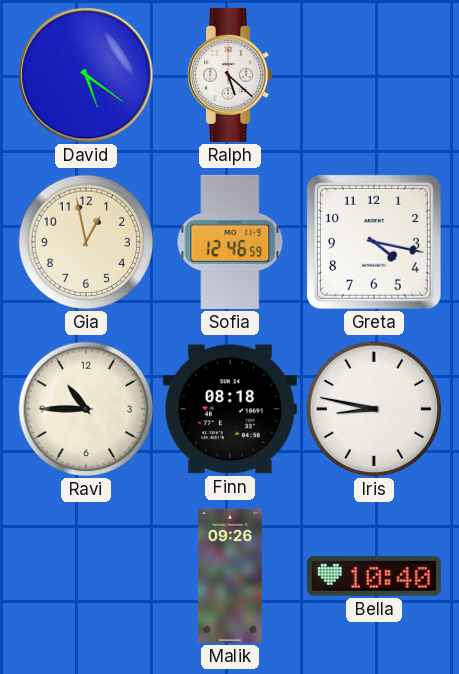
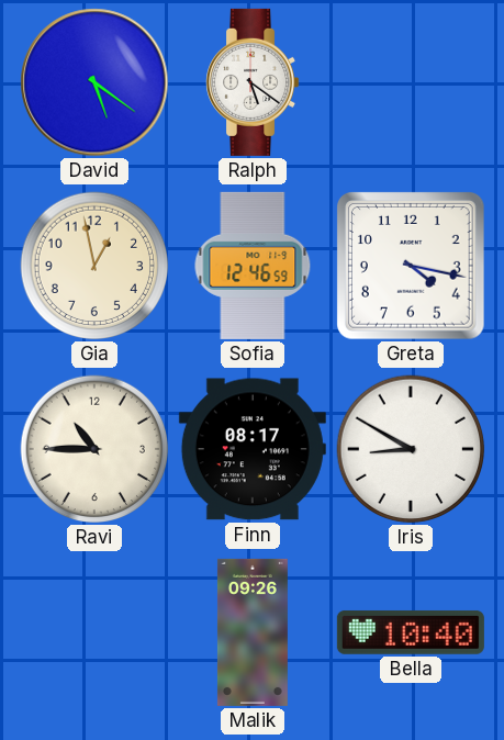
Ralph: 5:22 -> 5:21 (253, 82)
Finn: 08:18 -> 08:17 (253, 449)
Iris: 8:47 -> 8:50 (411, 449)
